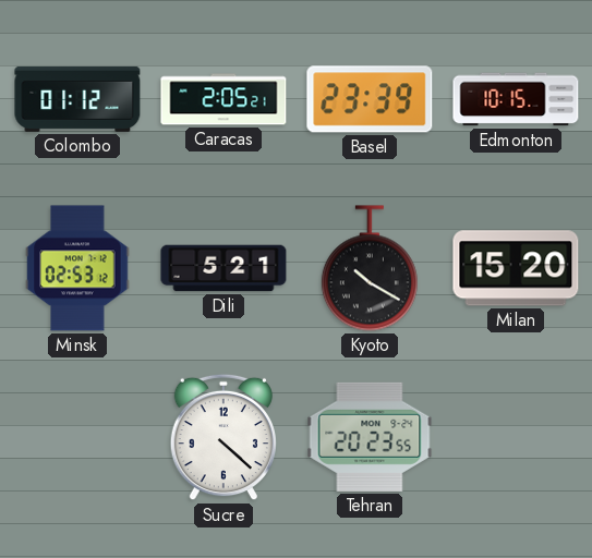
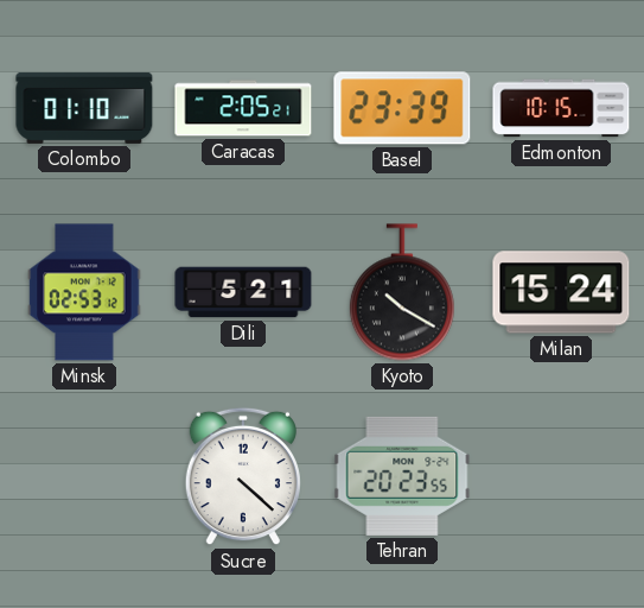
Colombo: 01:12 -> 01:10 (84, 108)
Milan: 15:20 -> 15:24 (561, 292)
